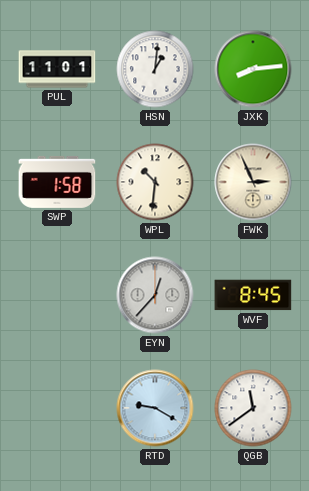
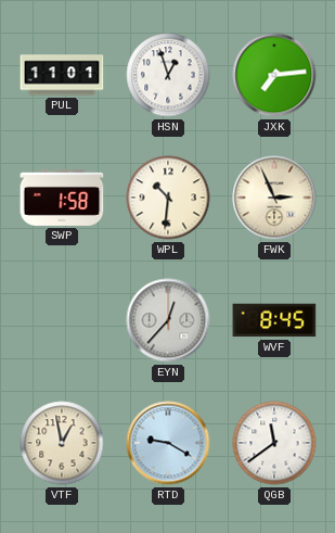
HSN: 1:01 -> 12:57 (168, 75)
JXK: 8:14 -> 7:14 (274, 75)
VTF: none -> 12:58 (62, 443)
